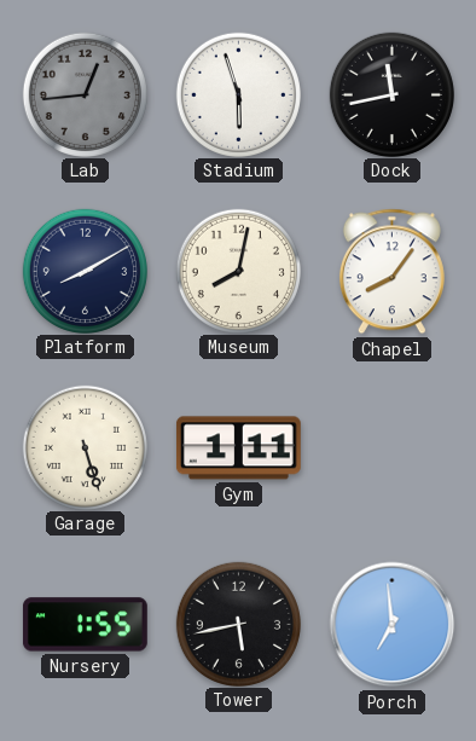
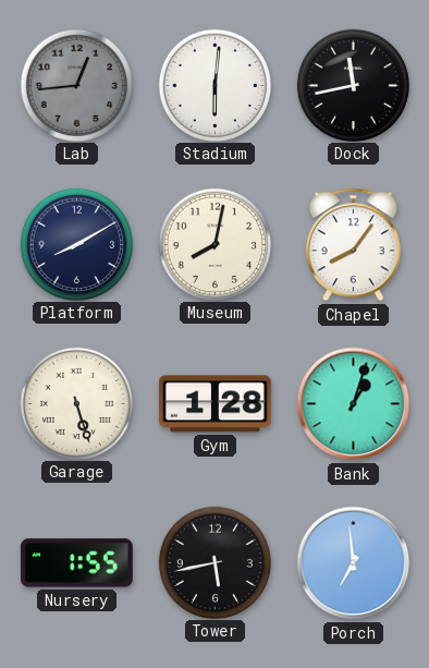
Stadium: 5:57 -> 6:01 (214, 85)
Gym: 1:11 -> 1:28 (214, 404)
Bank: none -> 1:03 (354, 404)
